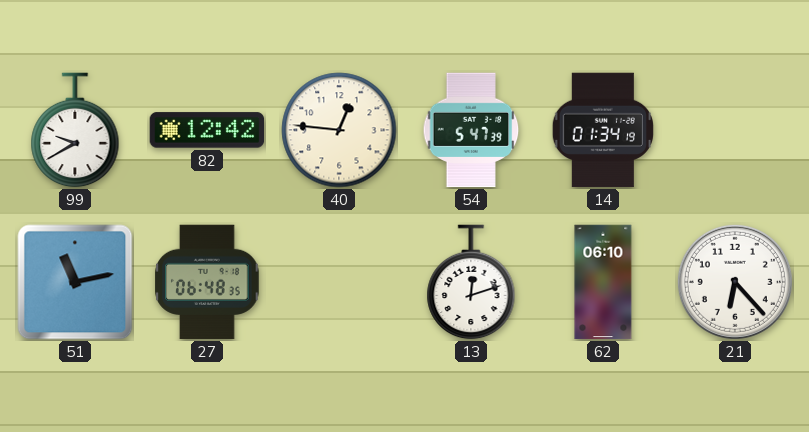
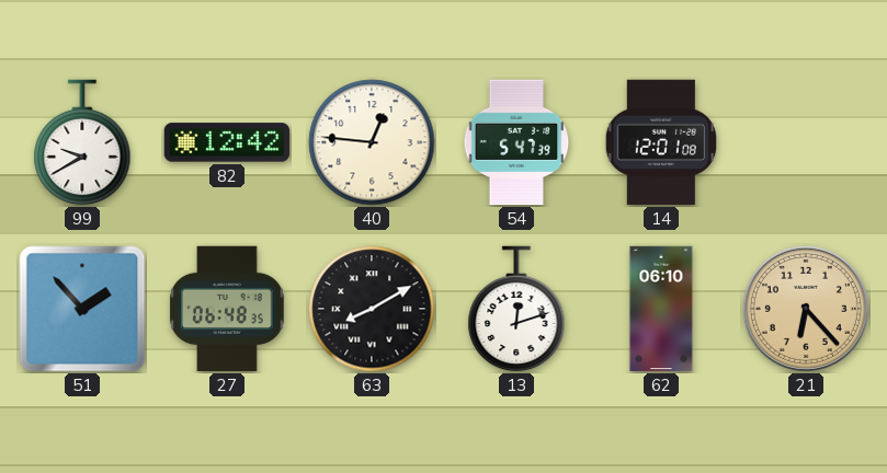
14: 01:34 -> 12:01 (661, 142)
51: 11:13 -> 1:53 (82, 309)
63: none -> 8:10 (372, 309)
21 dial: white -> champagne (806, 309)
